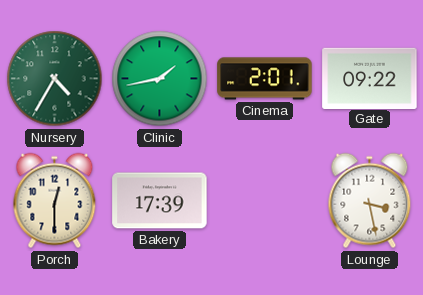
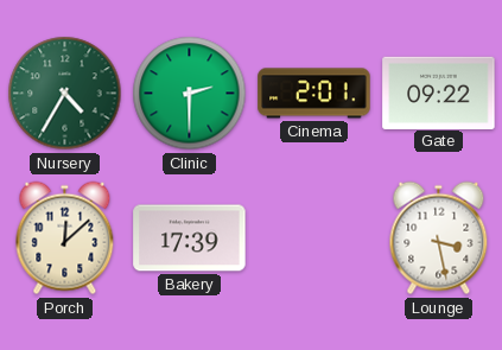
Clinic: 1:43 -> 2:30 (190, 94)
Porch: 12:30 -> 12:08 (65, 238)
